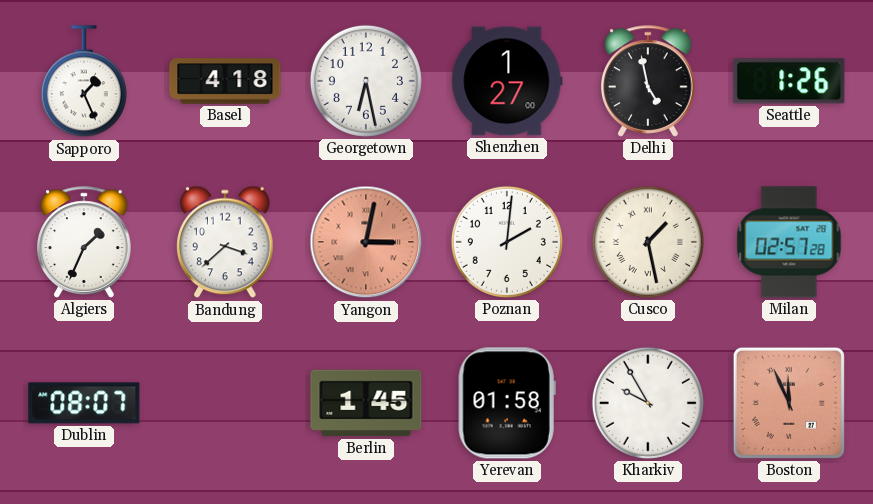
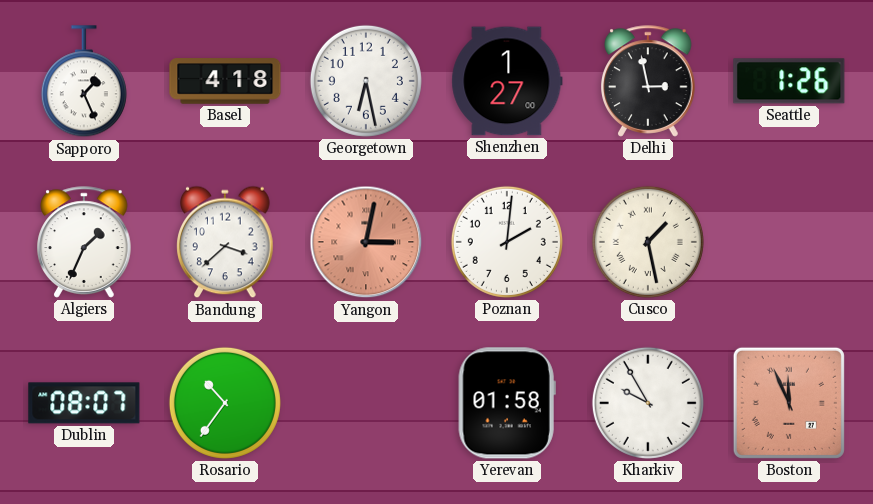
Delhi: 4:58 -> 2:58 (648, 81)
Milan: 02:57 -> none (789, 242)
Rosario: none -> 10:36 (225, 403)
Berlin: 1:45 -> none (366, 403)
